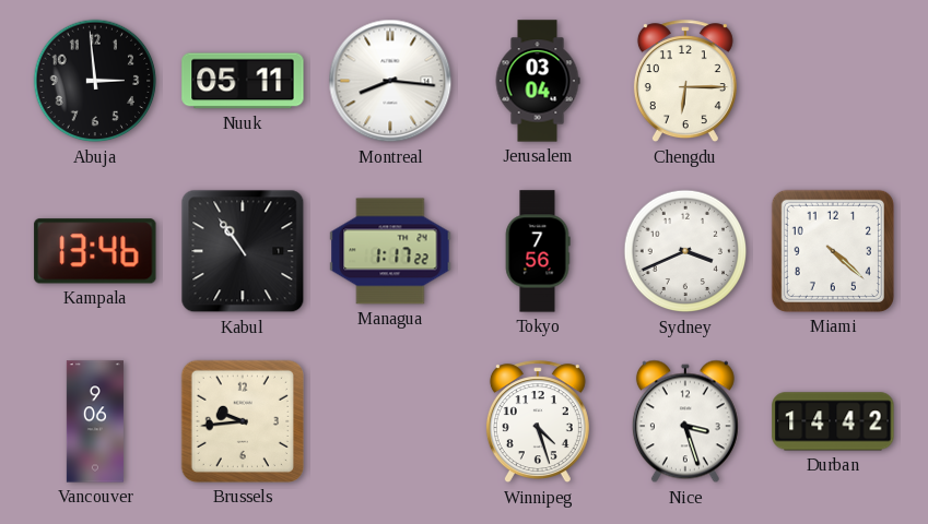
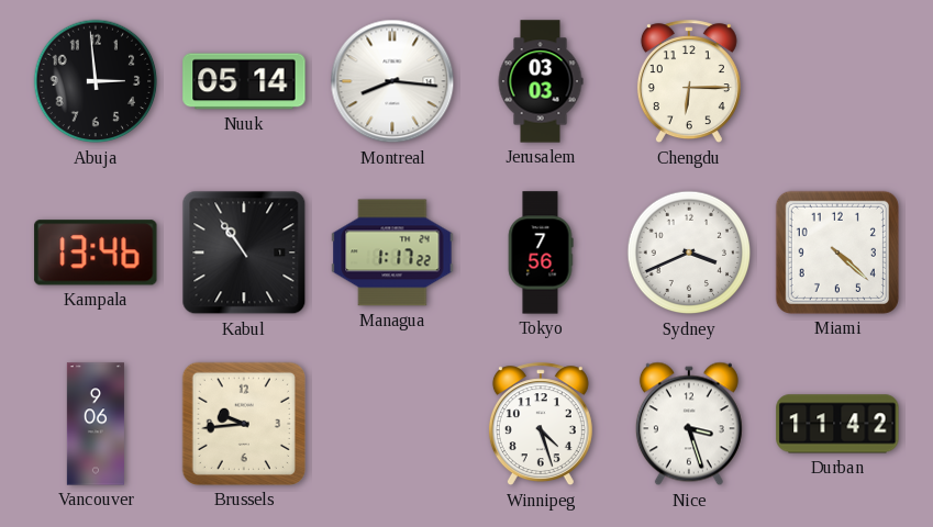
Nuuk: 05:11 -> 05:14 (244, 81)
Jerusalem: 03:04 -> 03:03 (541, 81)
Durban: 14:42 -> 11:42 (837, 424)
